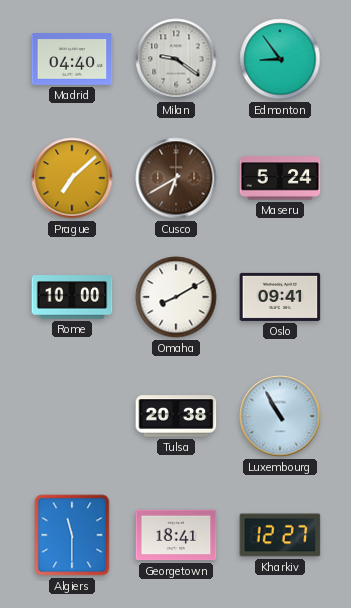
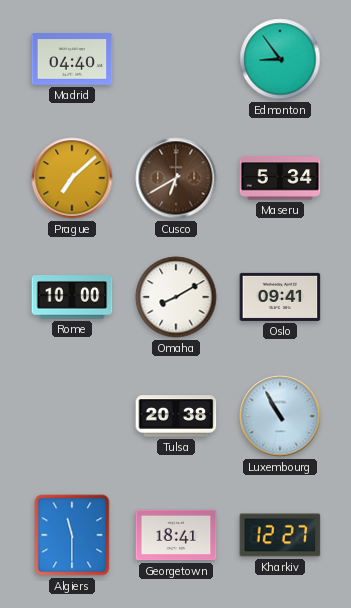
Milan: 9:21 -> none (176, 59)
Maseru: 5:24 -> 5:34 (280, 178)
